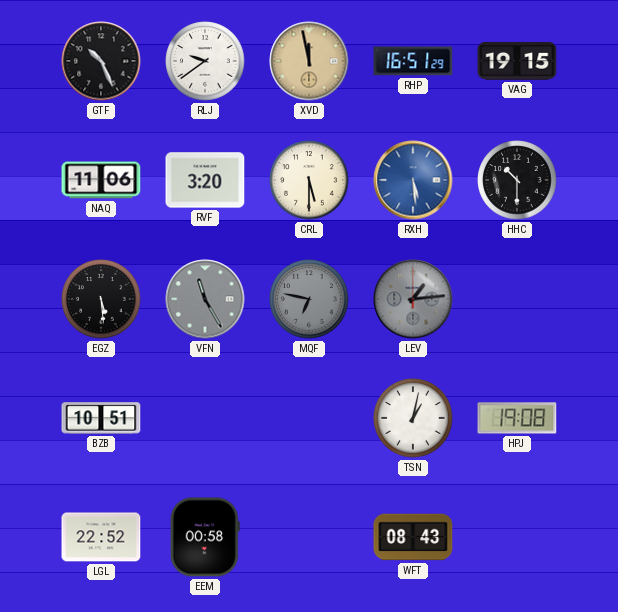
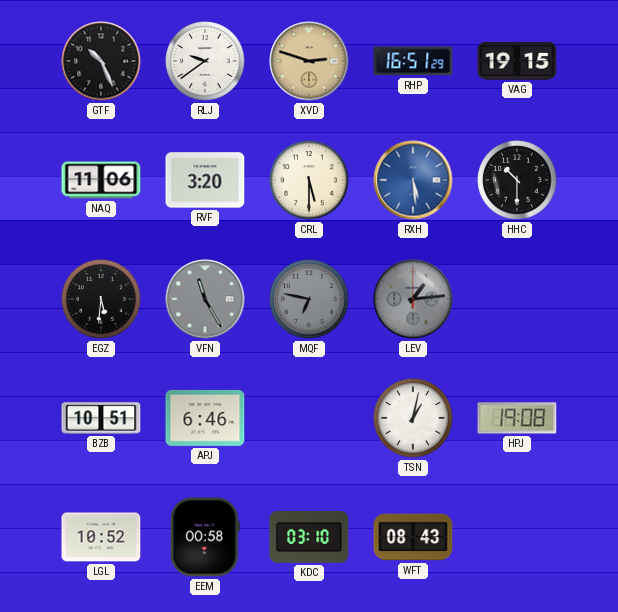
XVD: 11:58 -> 2:48 (309, 61)
EGZ: 5:29 -> 5:31 (101, 299)
APJ: none -> 6:46 (205, 418)
LGL: 22:52 -> 10:52 (101, 537)
KDC: none -> 03:10 (309, 538)
